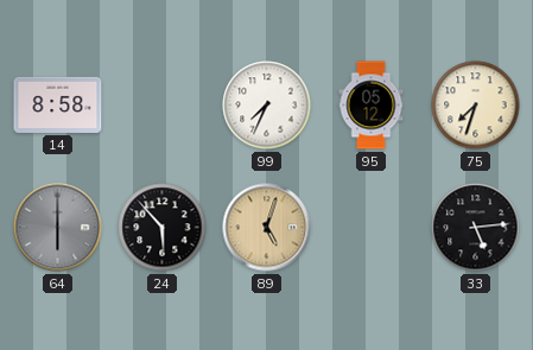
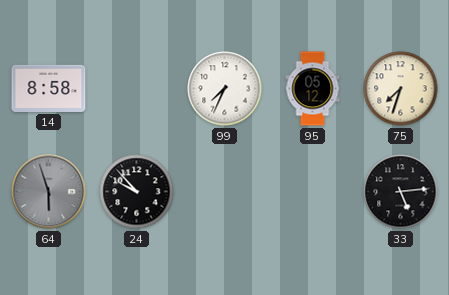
64: 6:00 -> 5:57 (49, 192)
24: 5:53 -> 9:53 (137, 192)
89: 5:03 -> none (267, 228)
